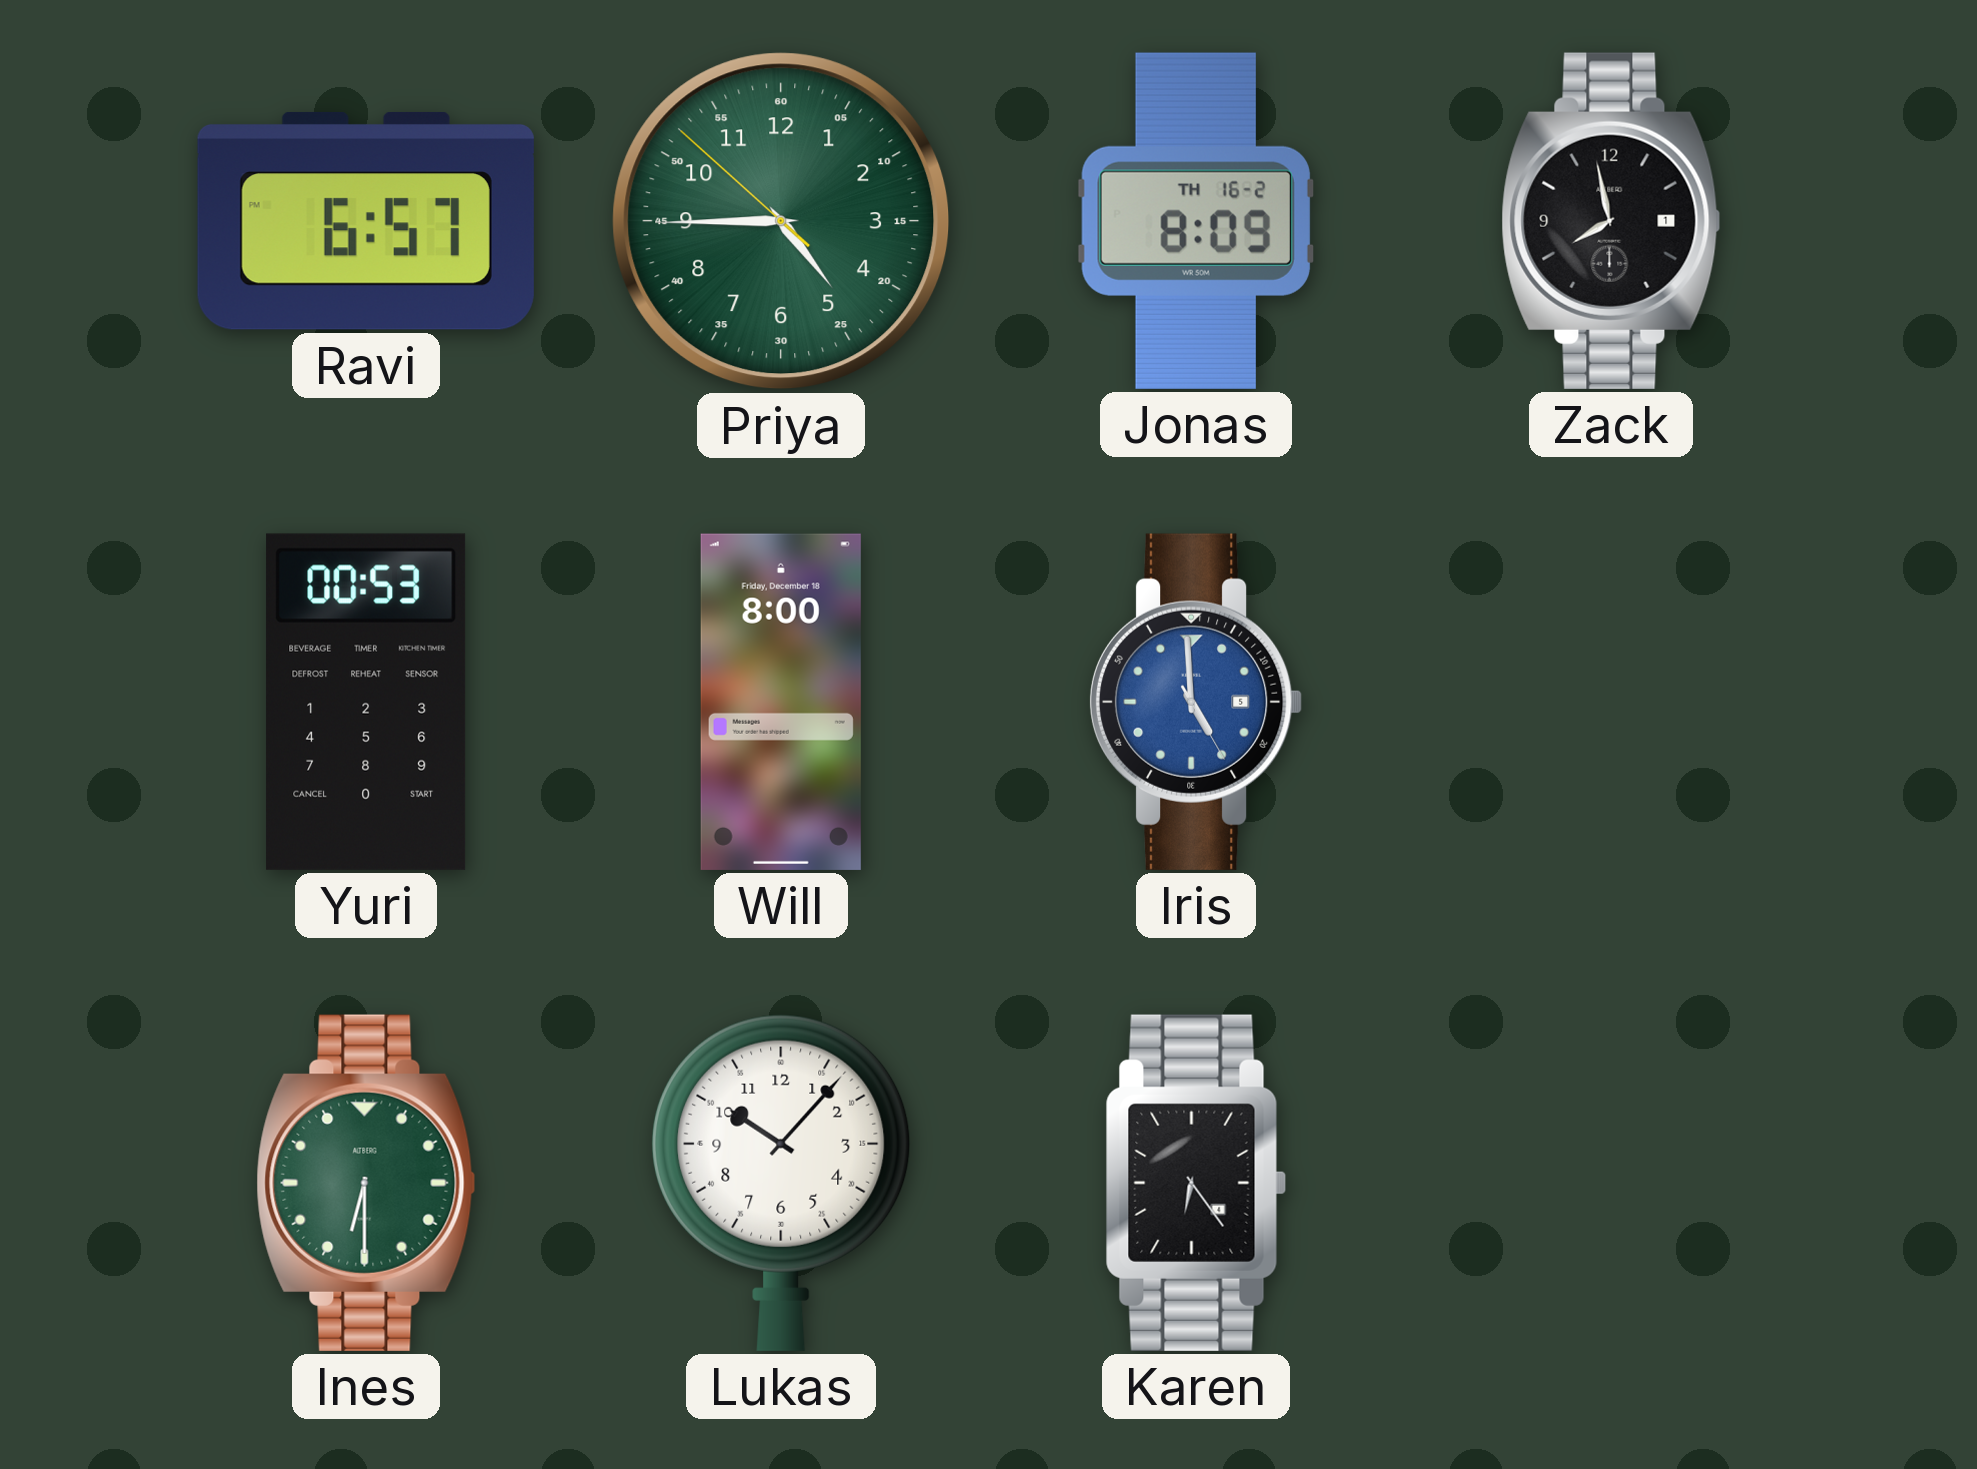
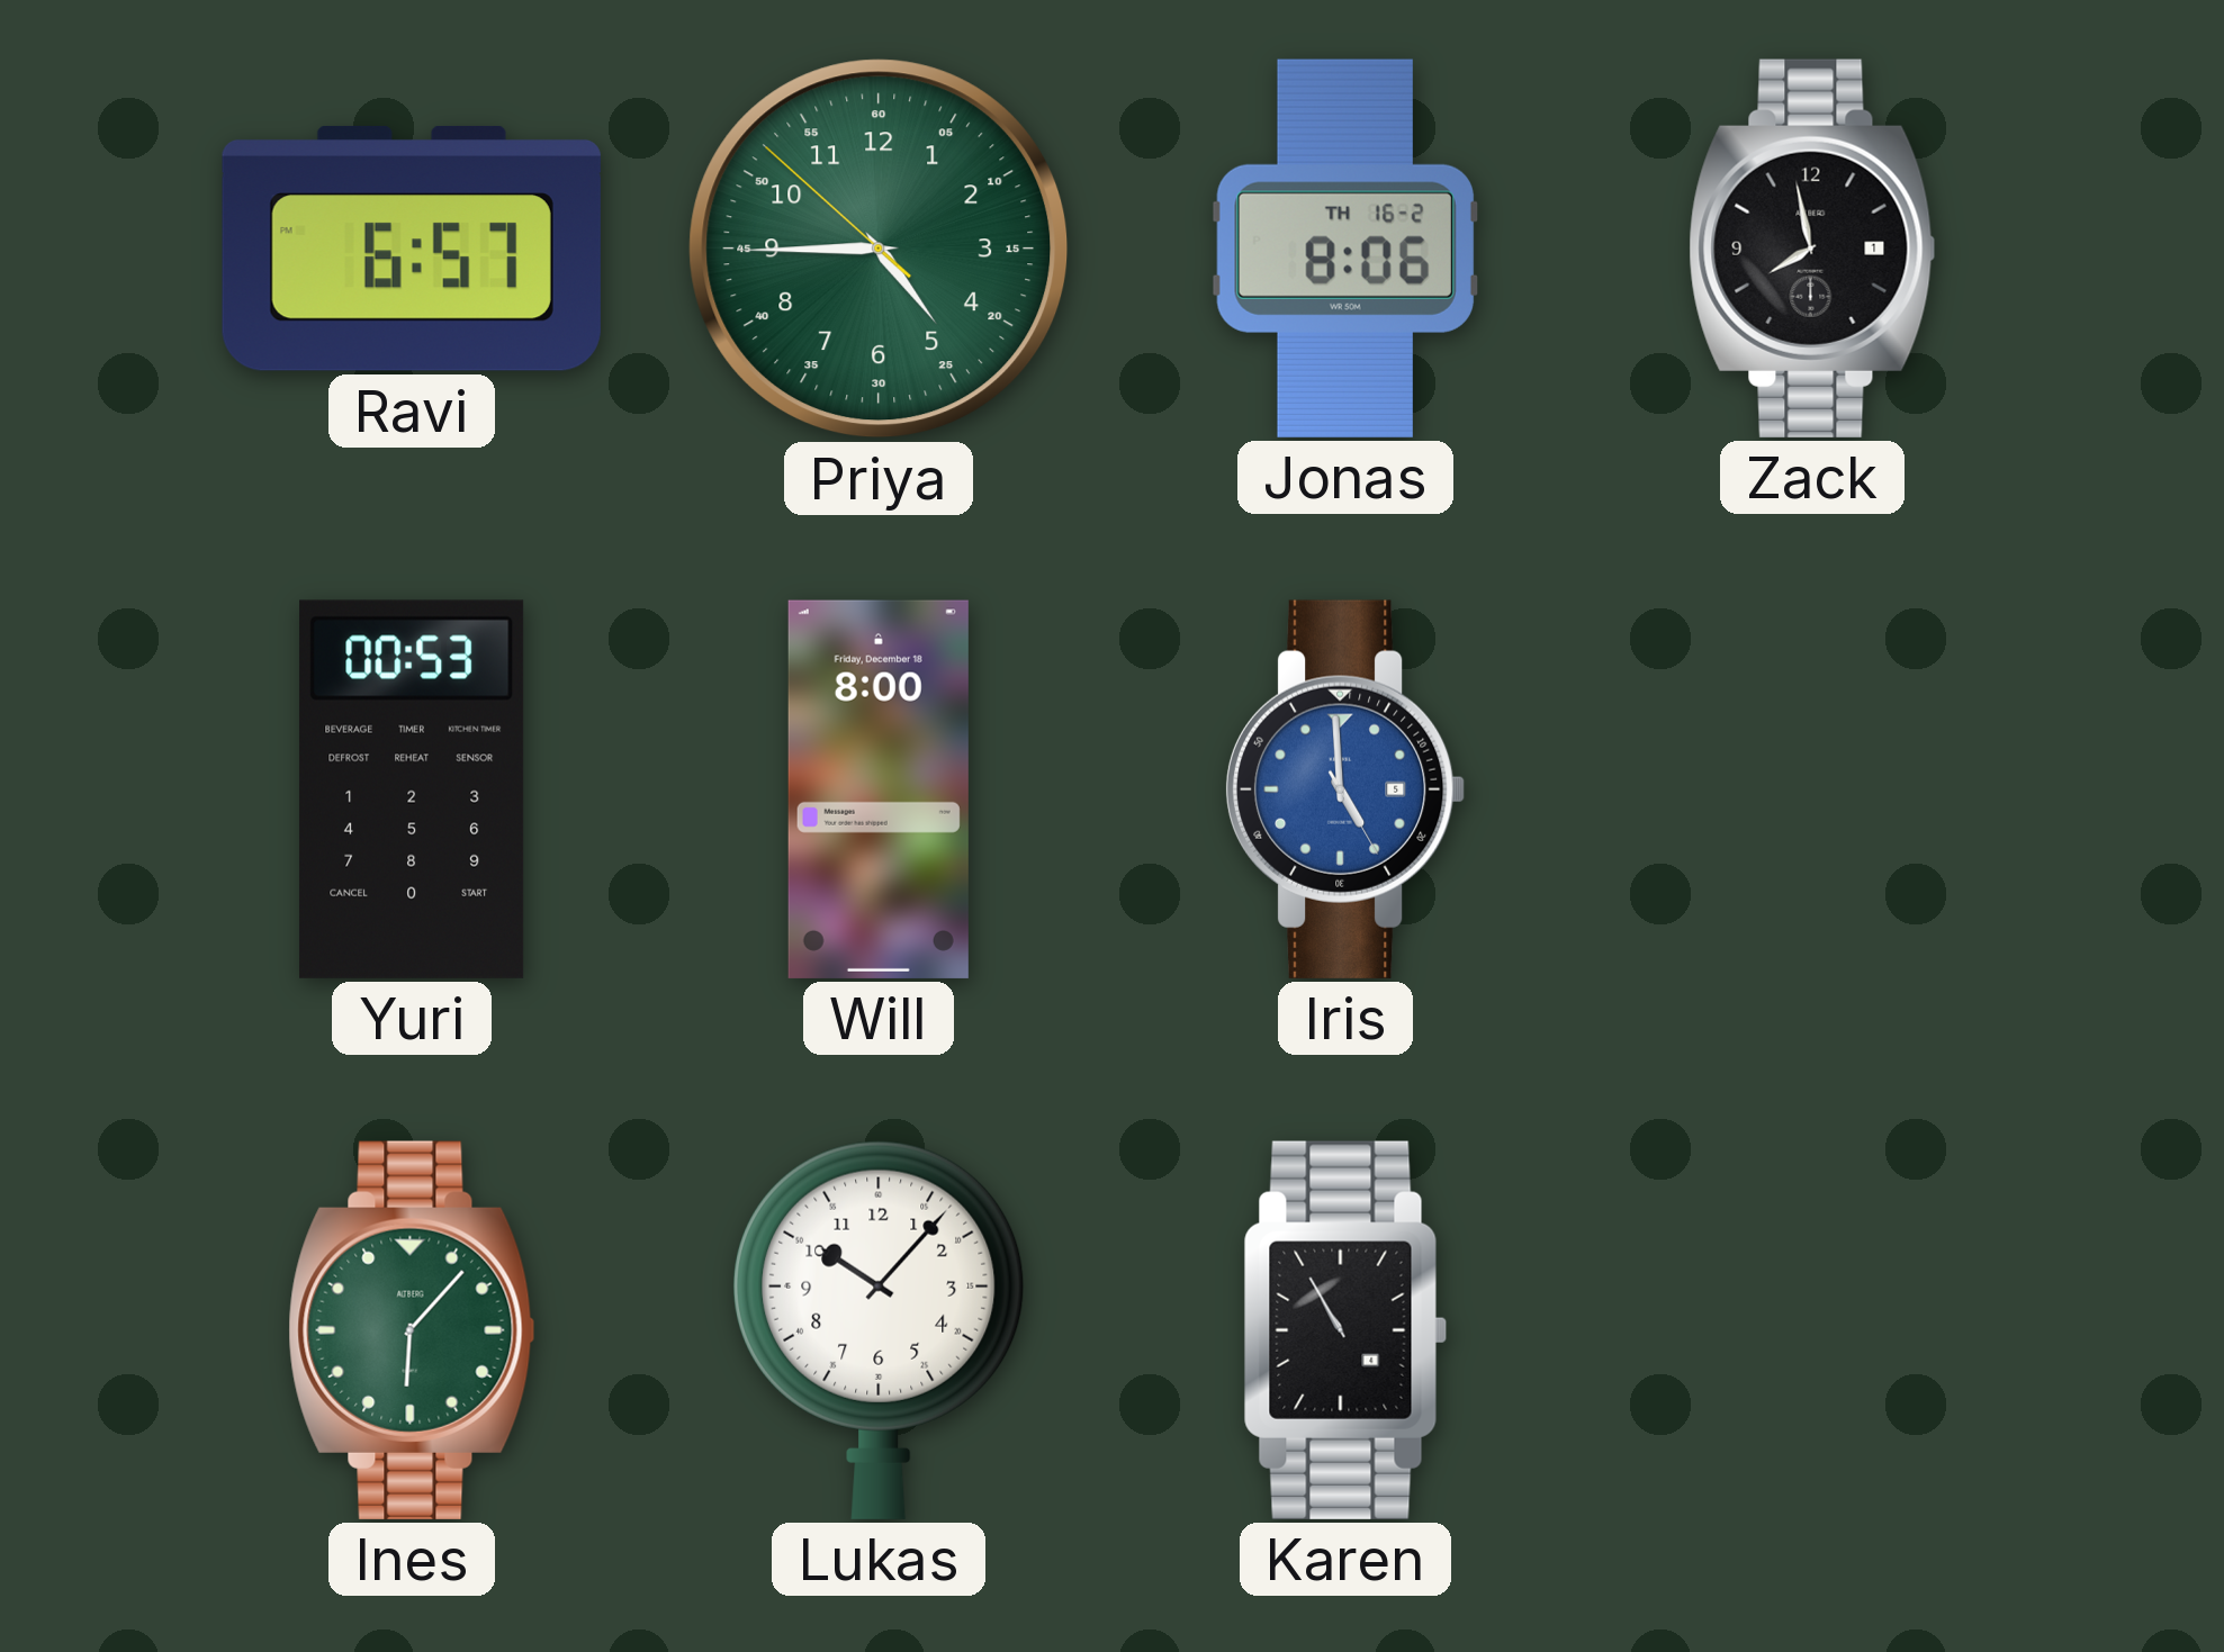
Jonas: 8:09 -> 8:06 (1345, 249)
Ines: 6:30 -> 6:07 (412, 1330)
Karen: 6:24 -> 10:55 (1345, 1330)
